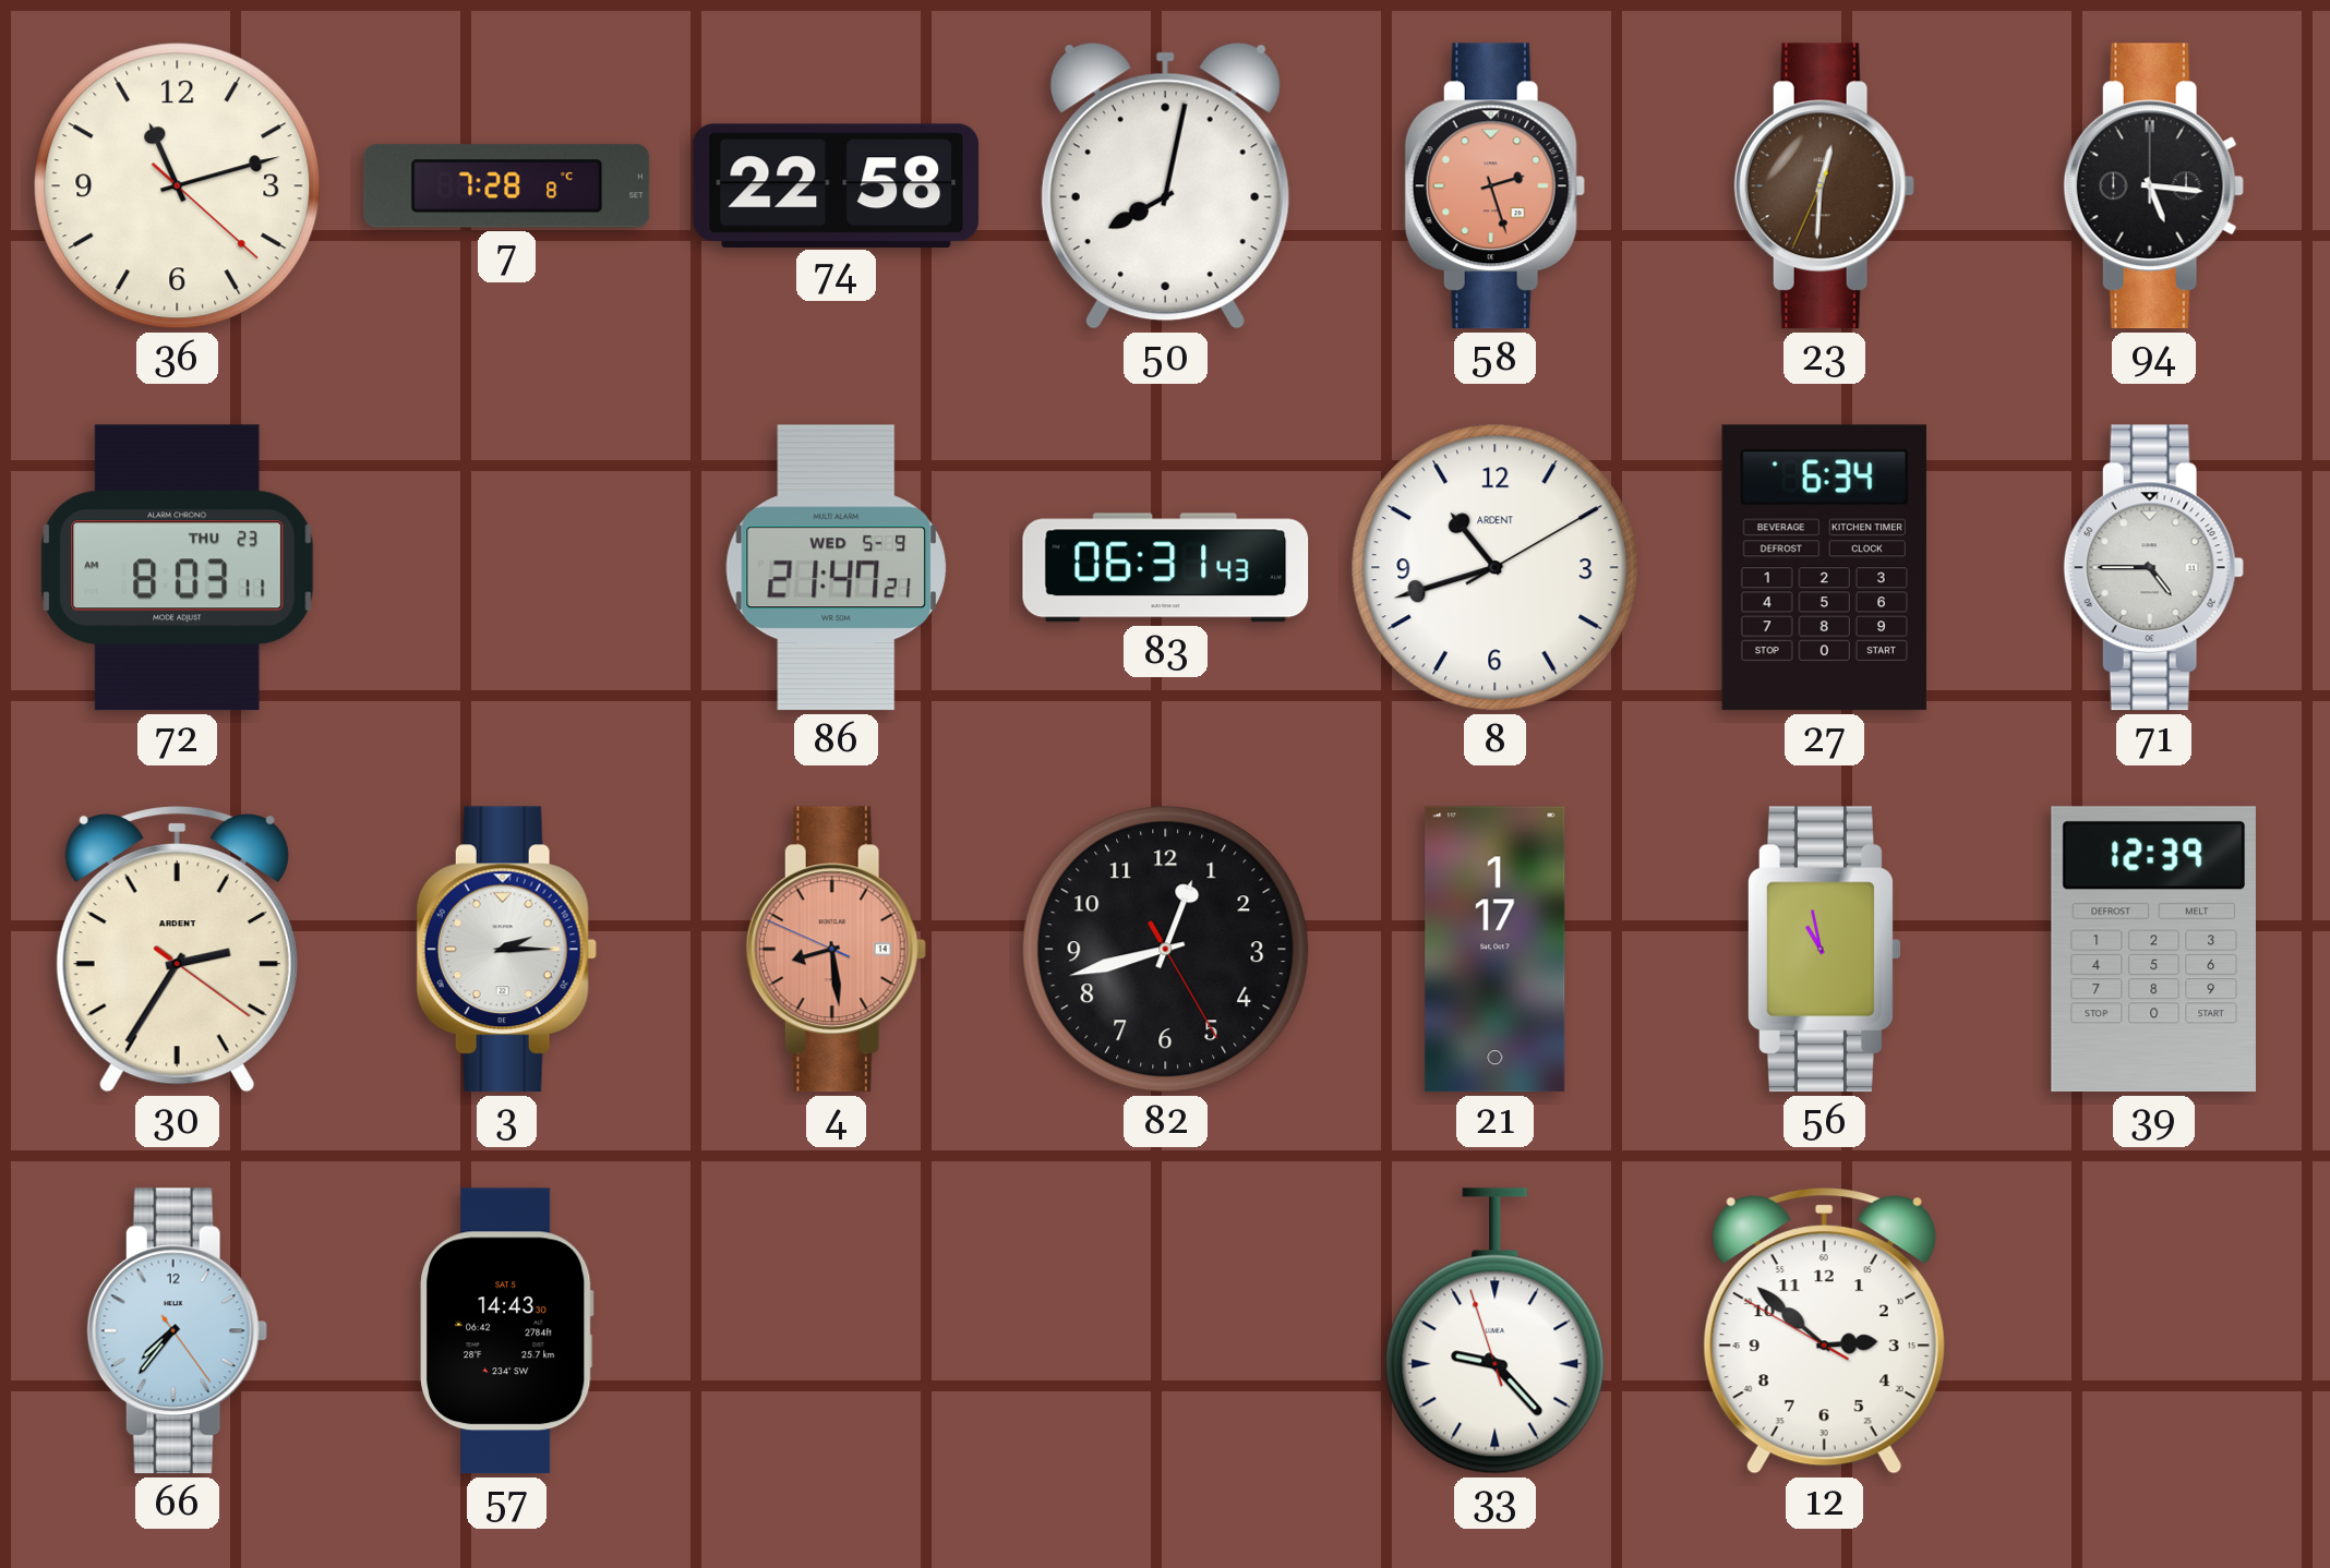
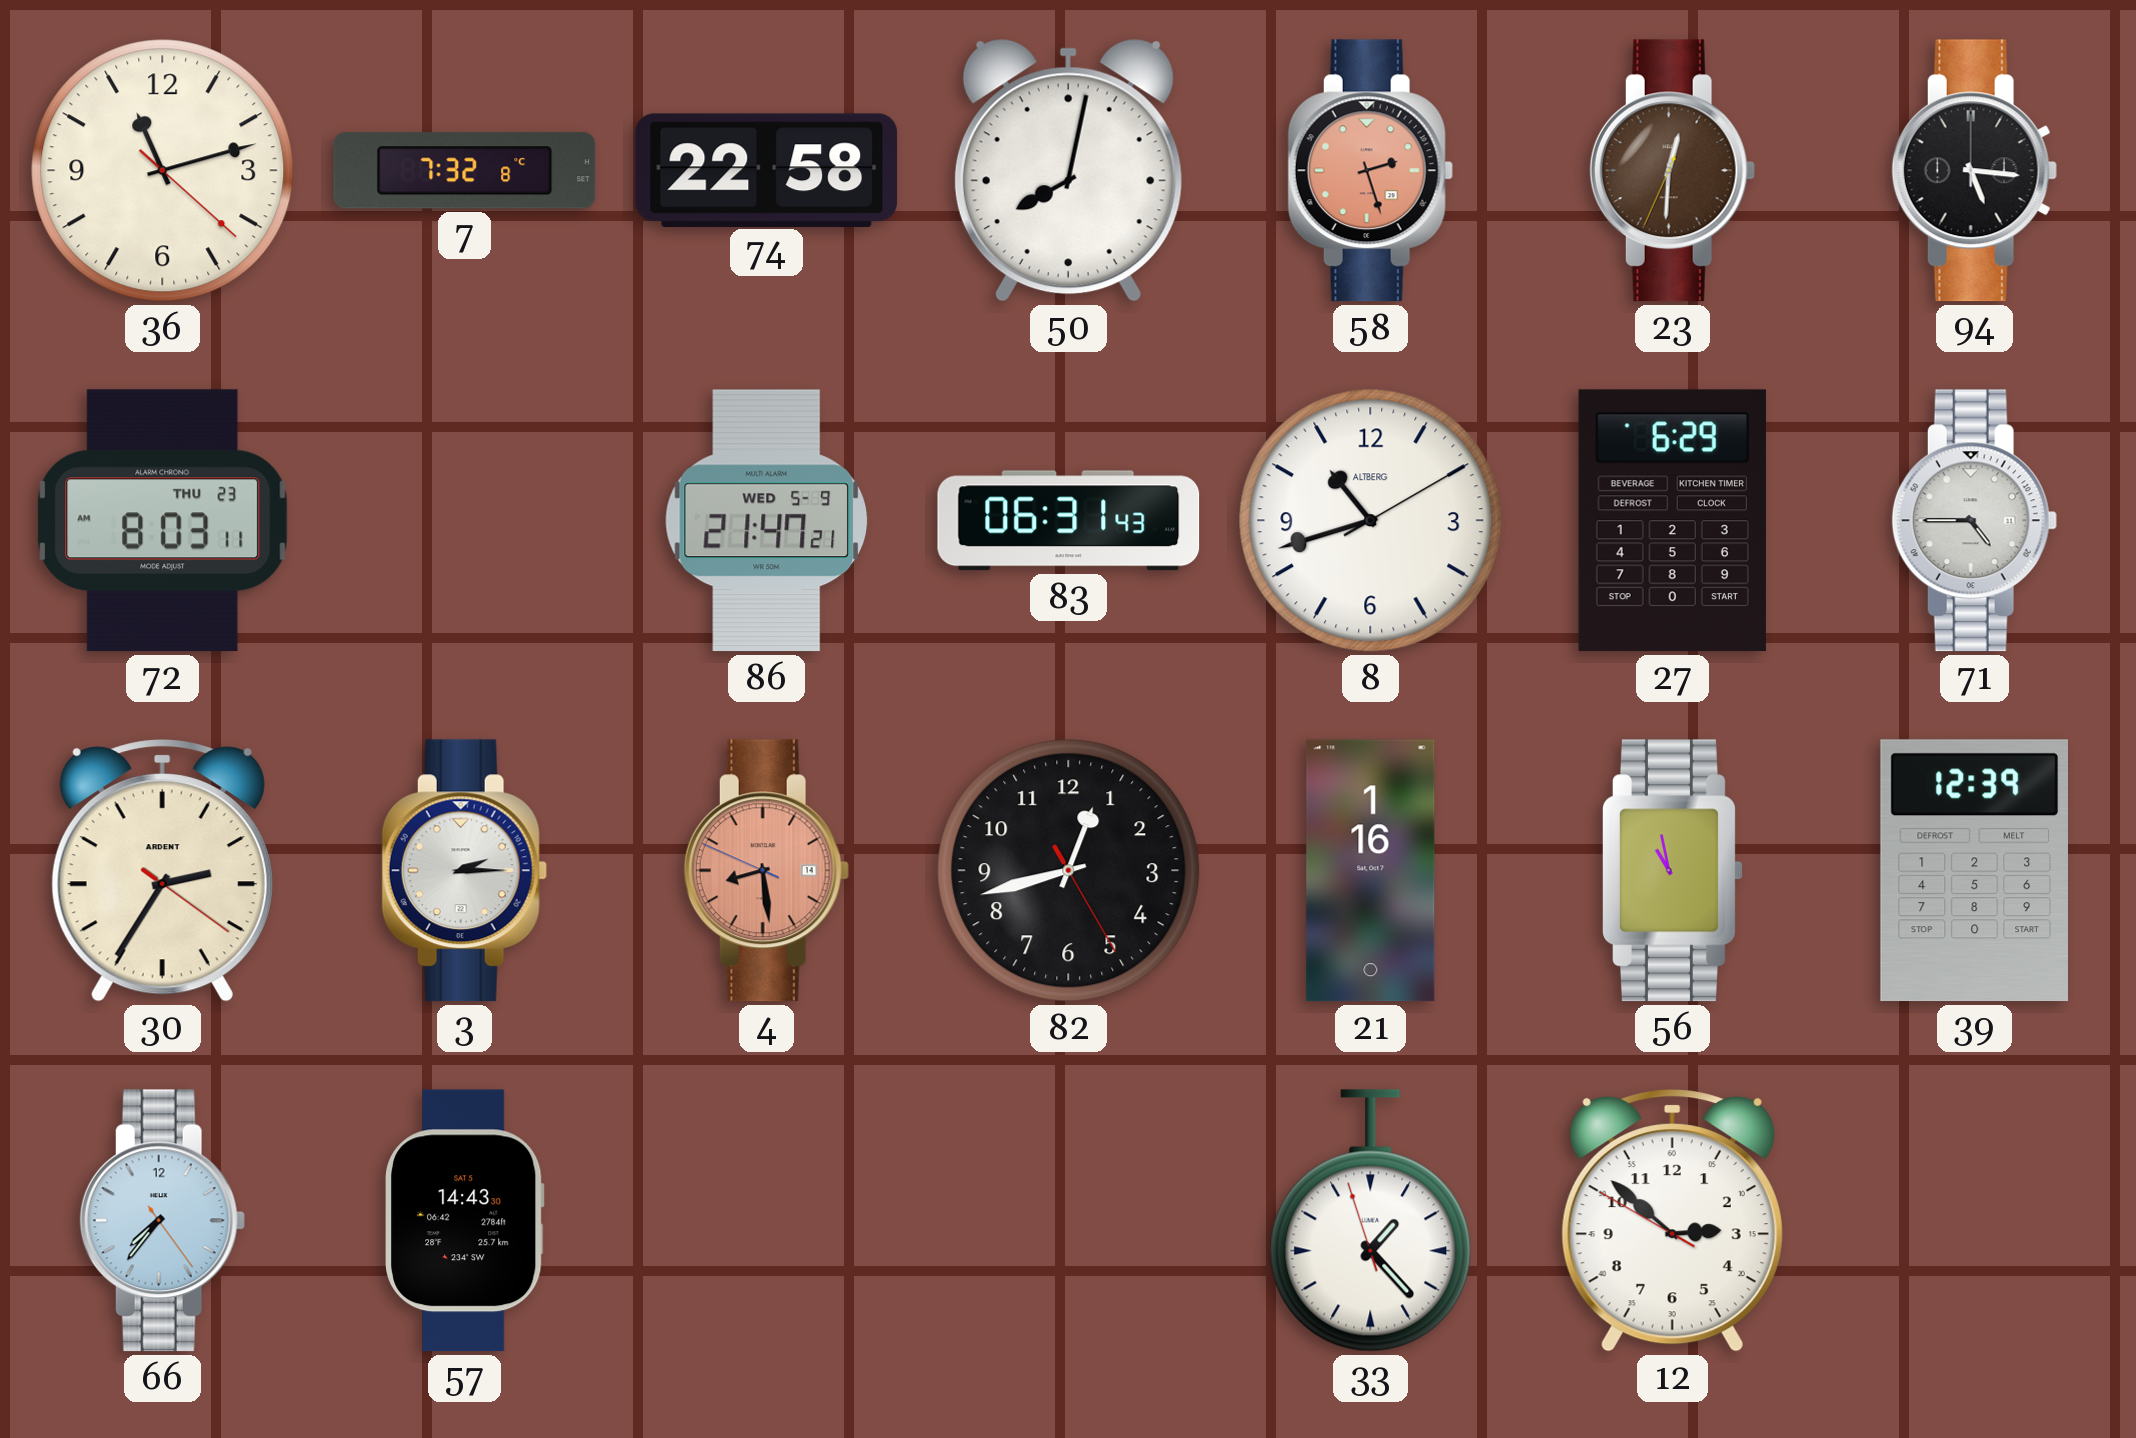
7: 7:28 -> 7:32 (465, 171)
8 brand: ARDENT -> ALTBERG (1371, 521)
27: 6:34 -> 6:29 (1672, 521)
21: 1:17 -> 1:16 (1371, 871)
33: 9:22 -> 1:22 (1371, 1221)
